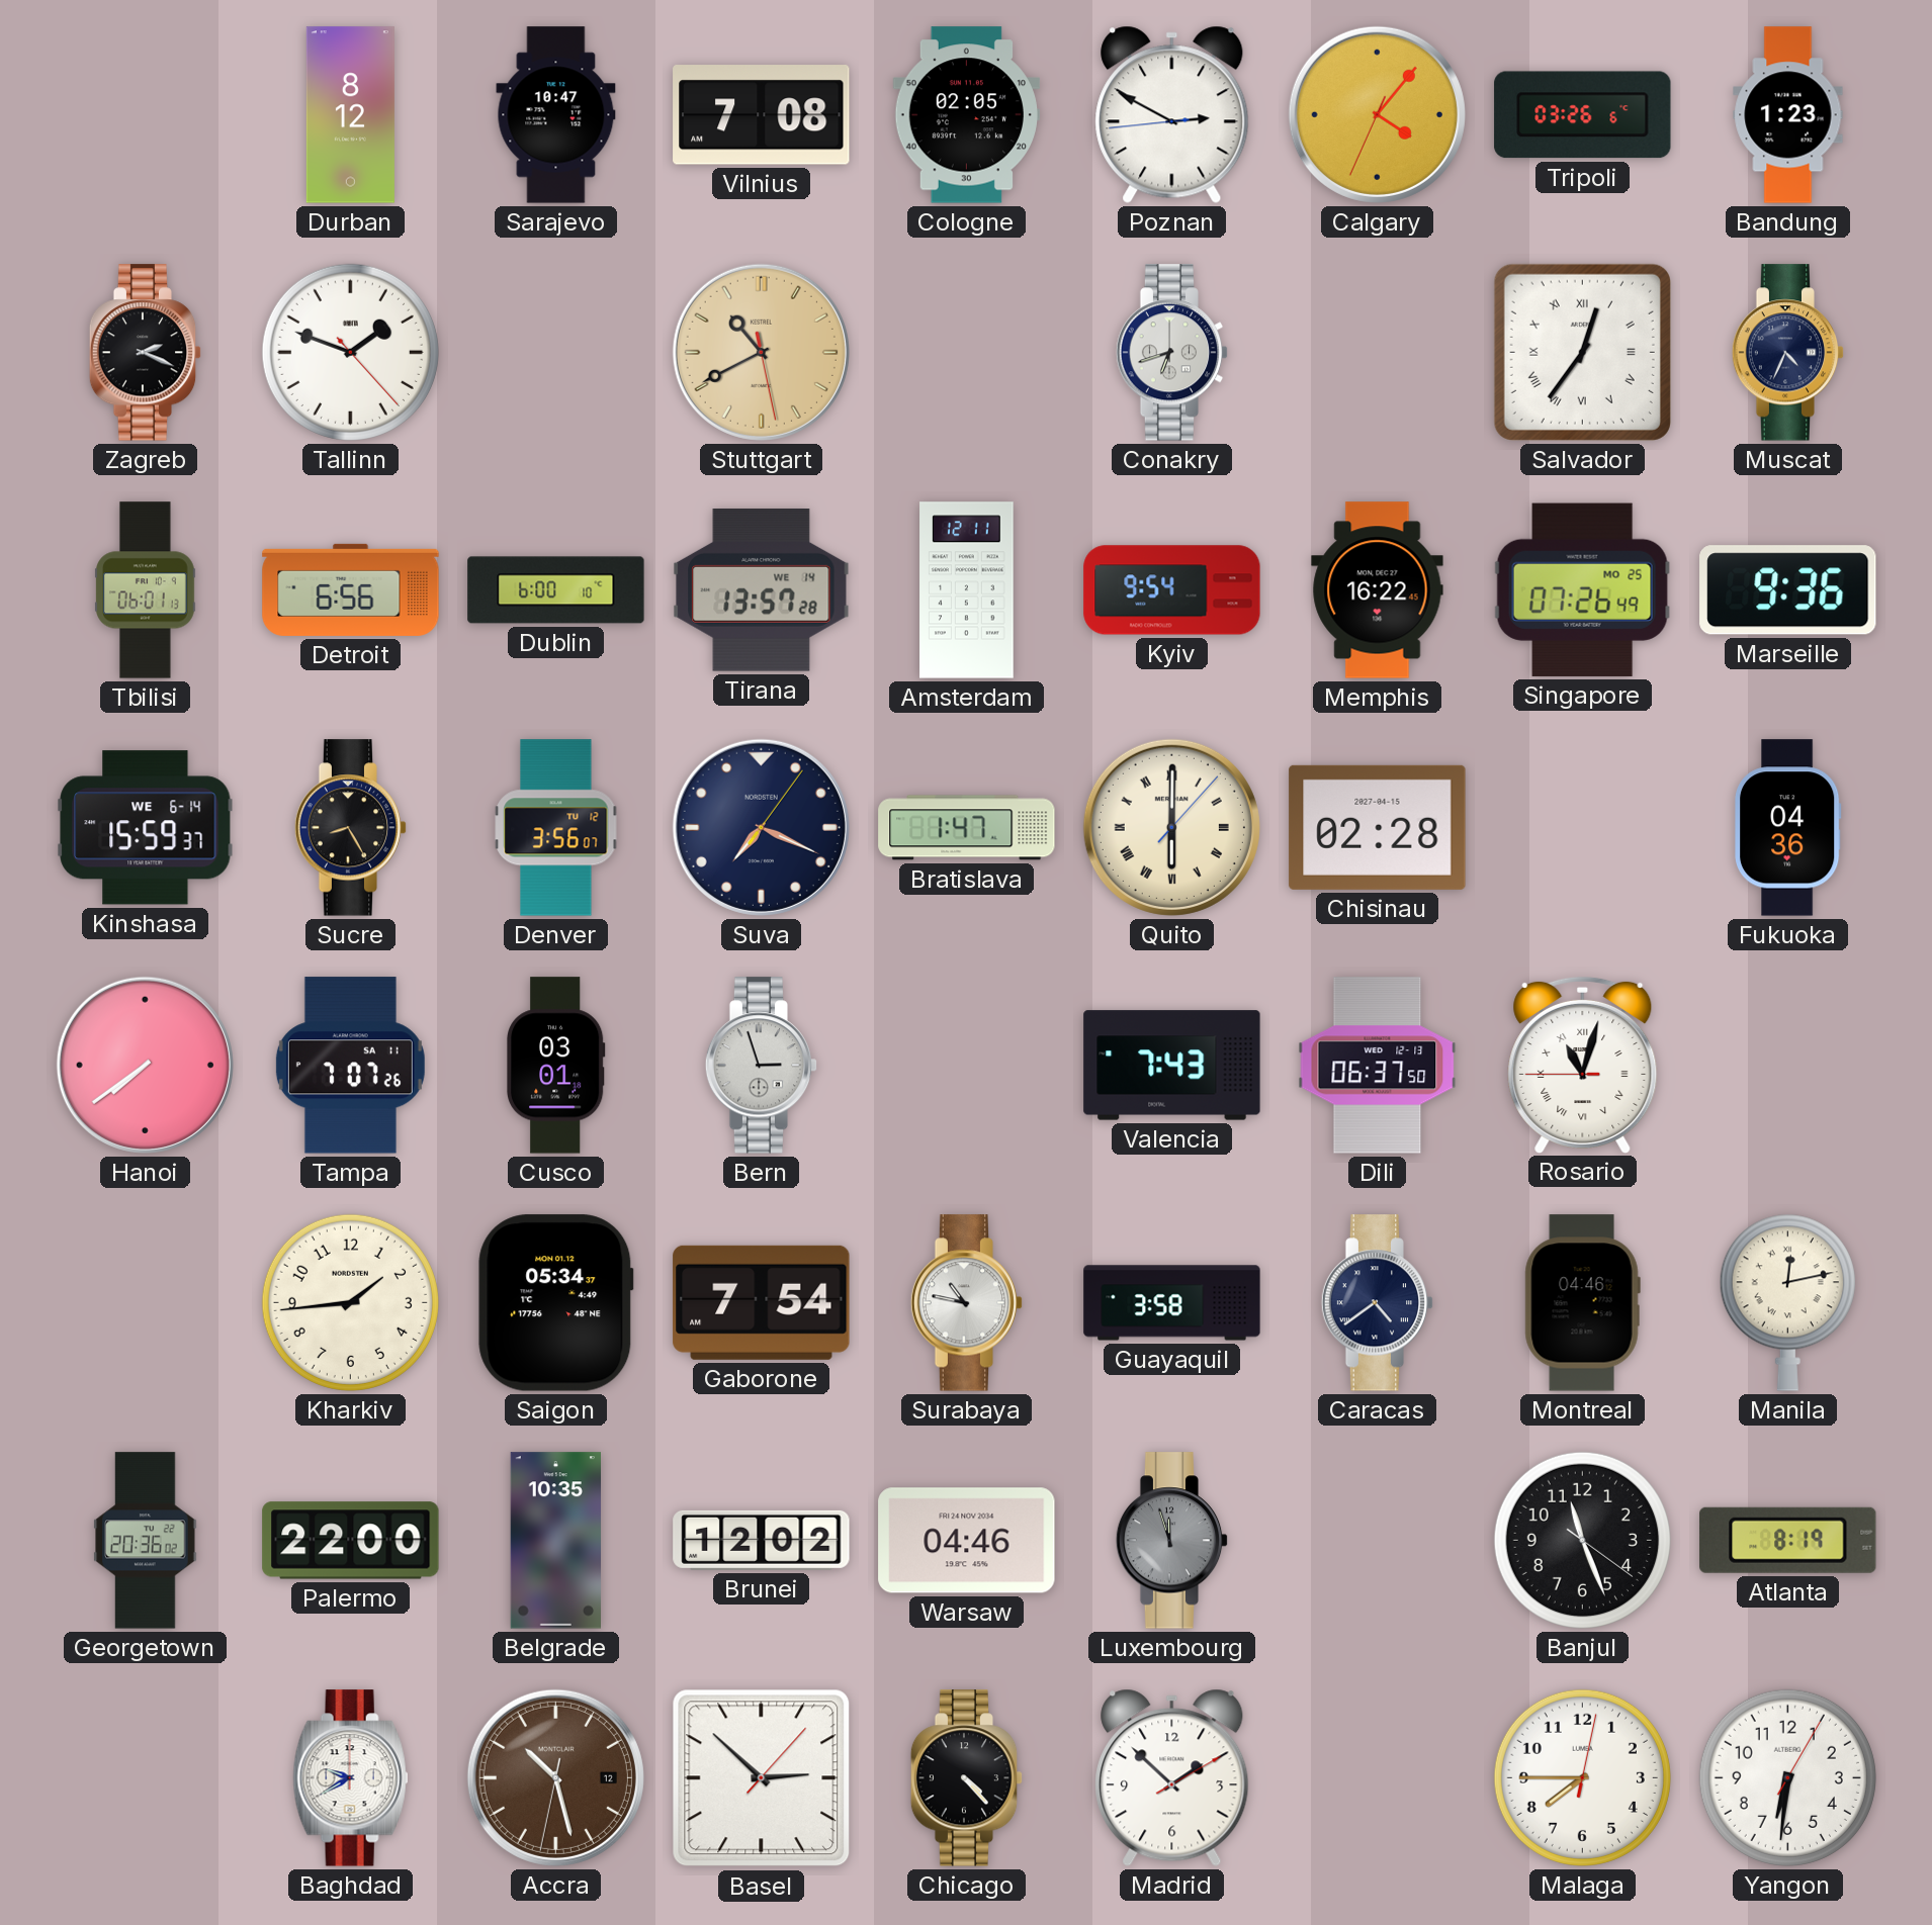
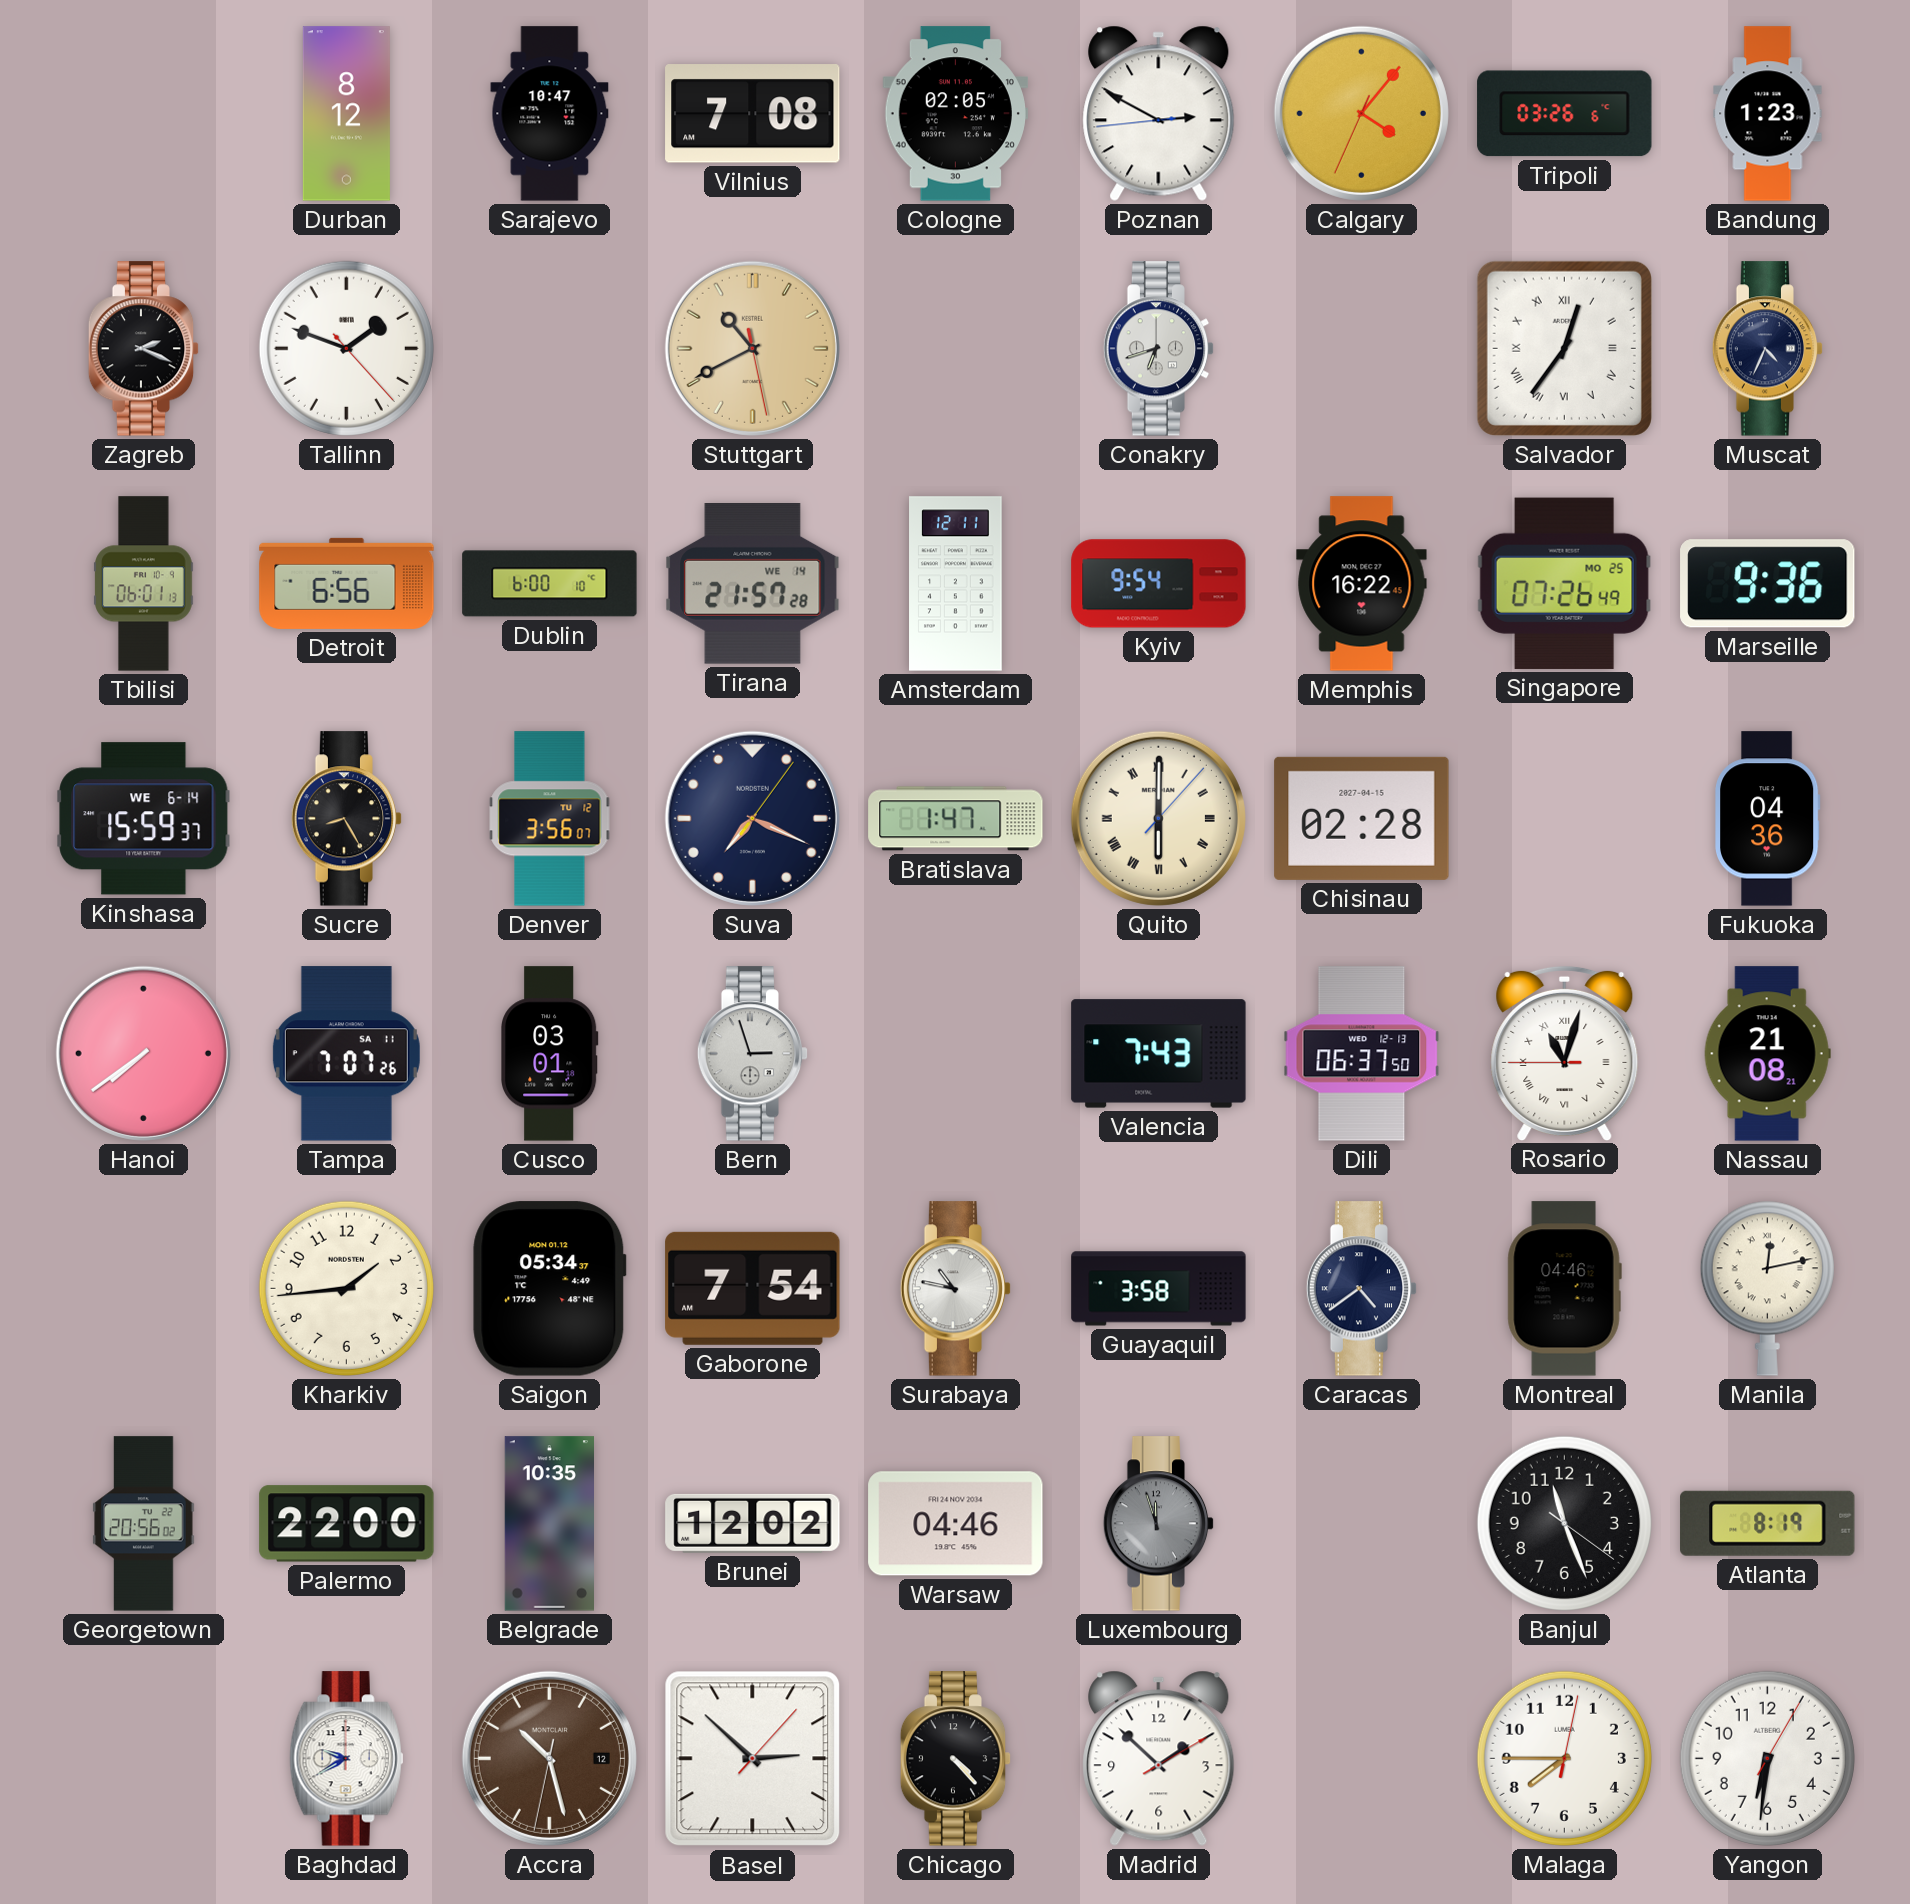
Tirana: 13:57 -> 21:57 (753, 584)
Nassau: none -> 21:08 (1767, 1054)
Georgetown: 20:36 -> 20:56 (144, 1524)
